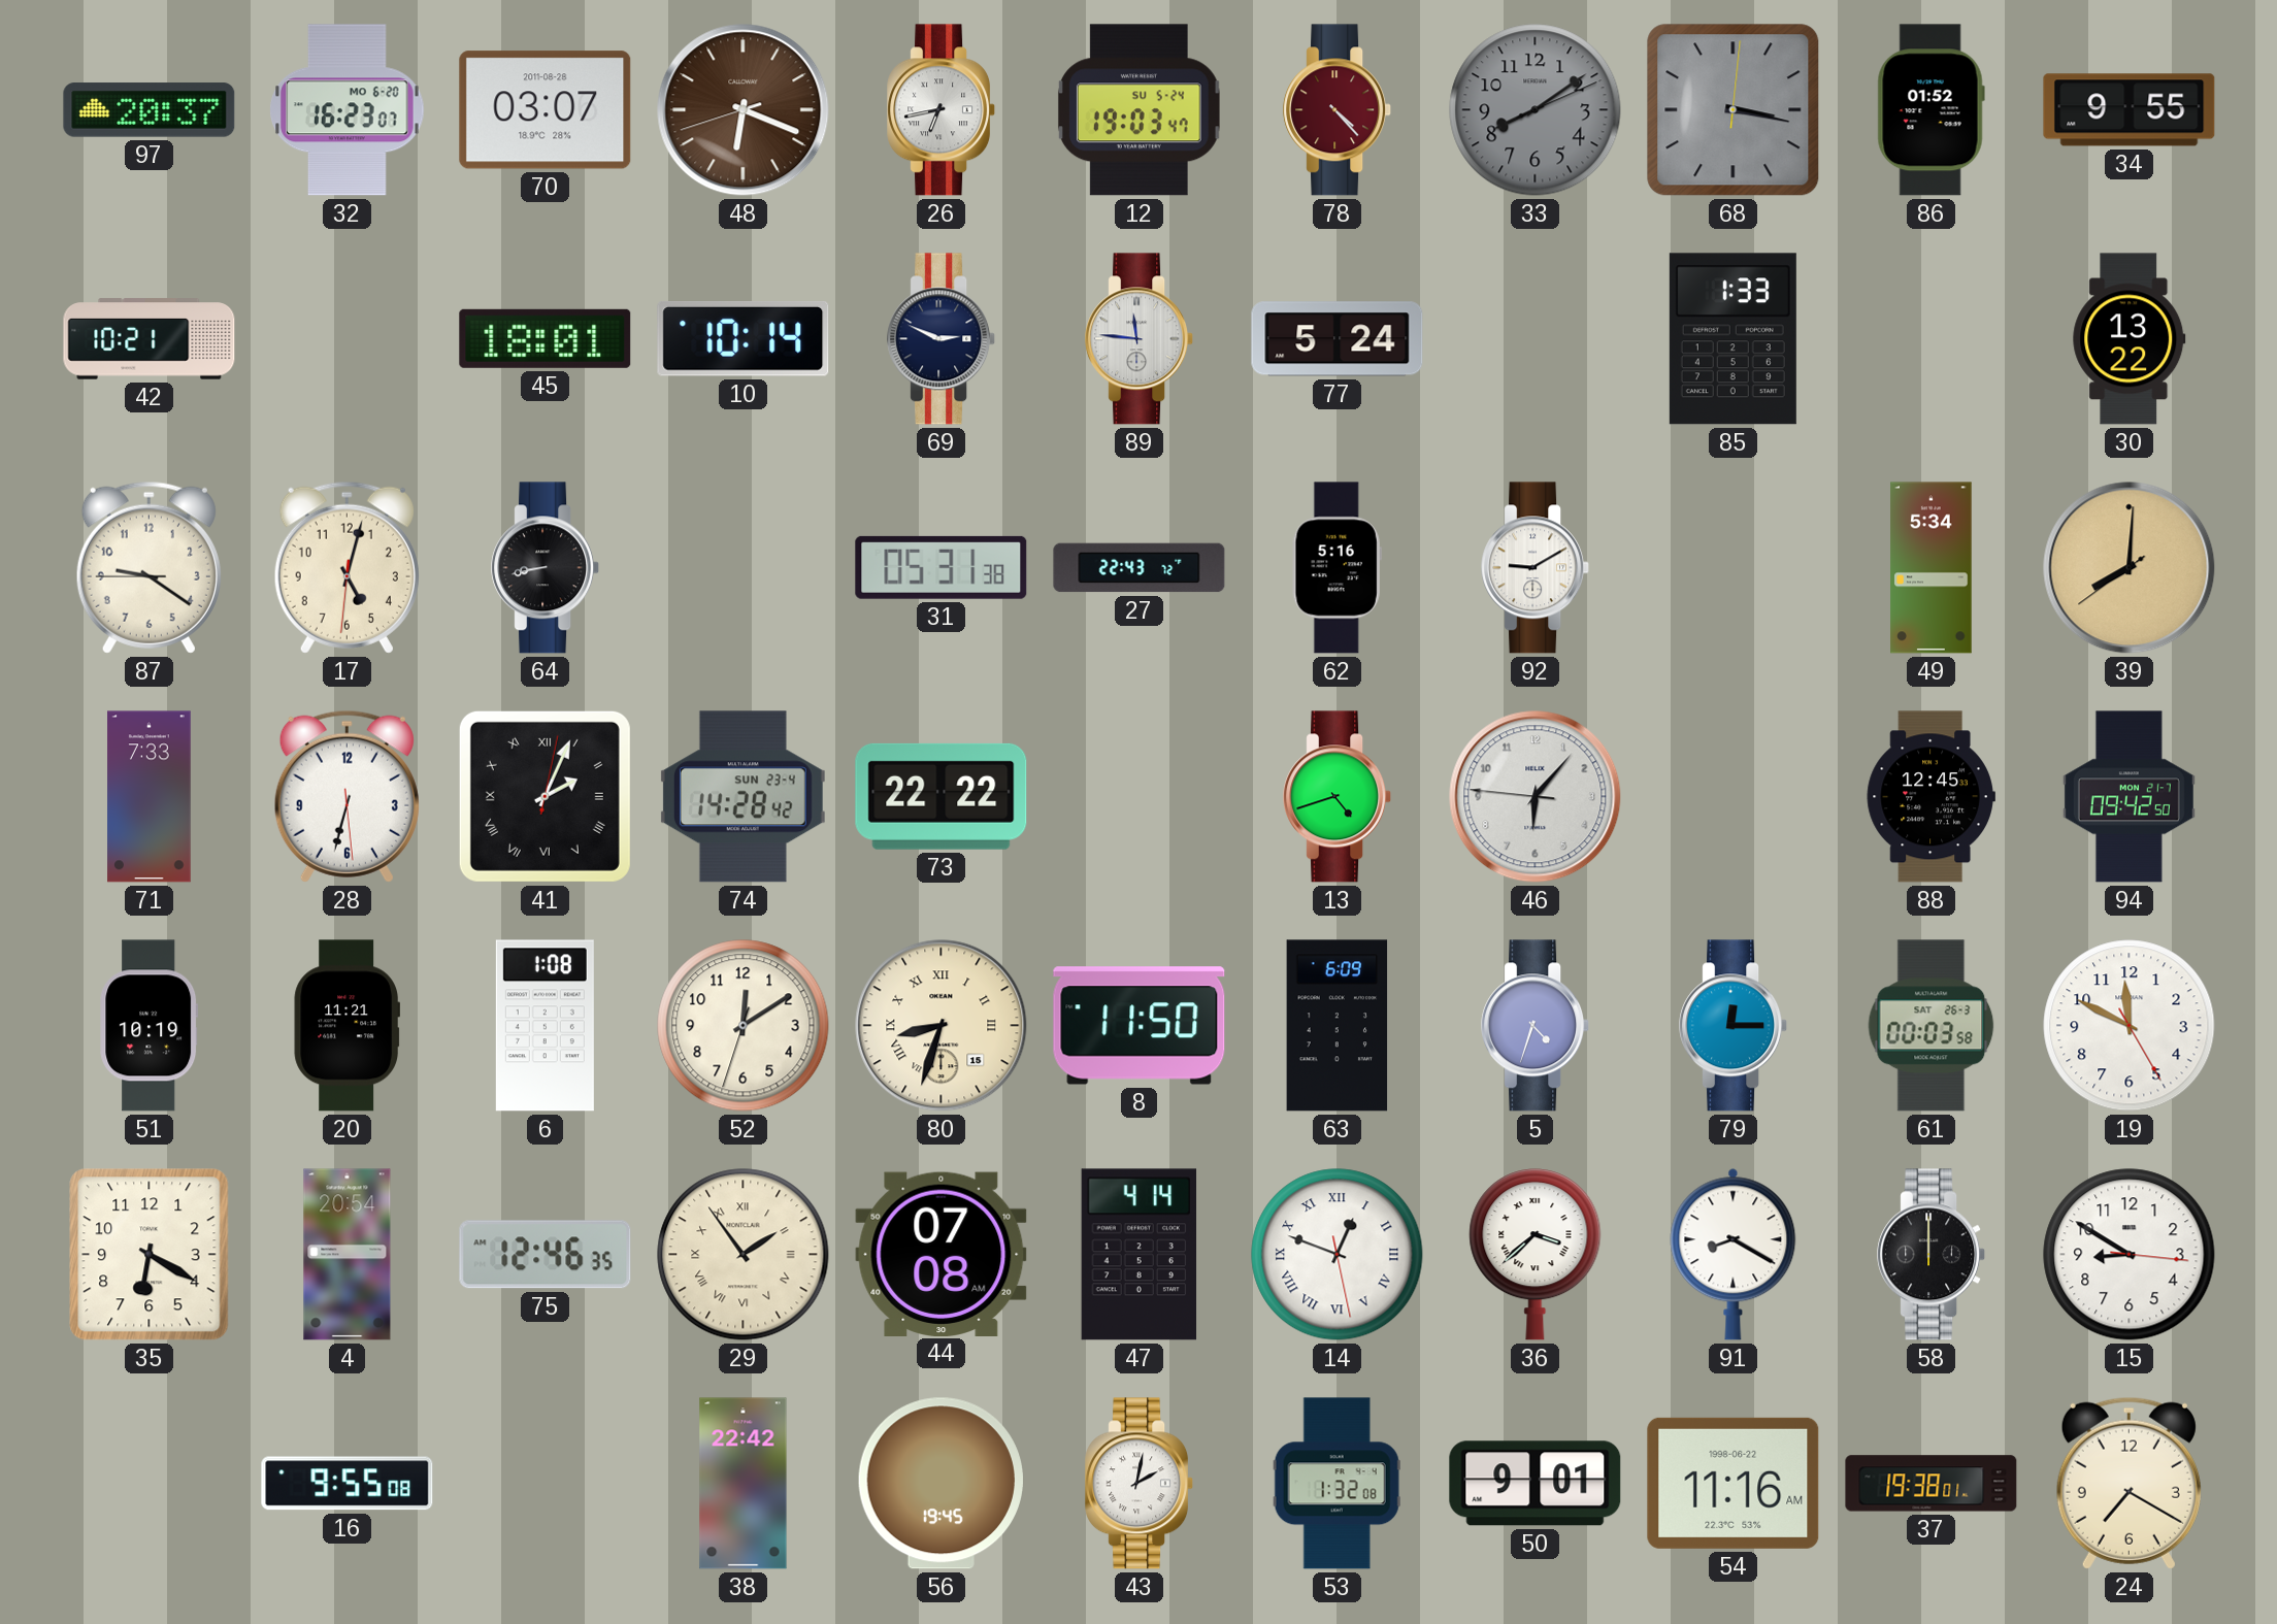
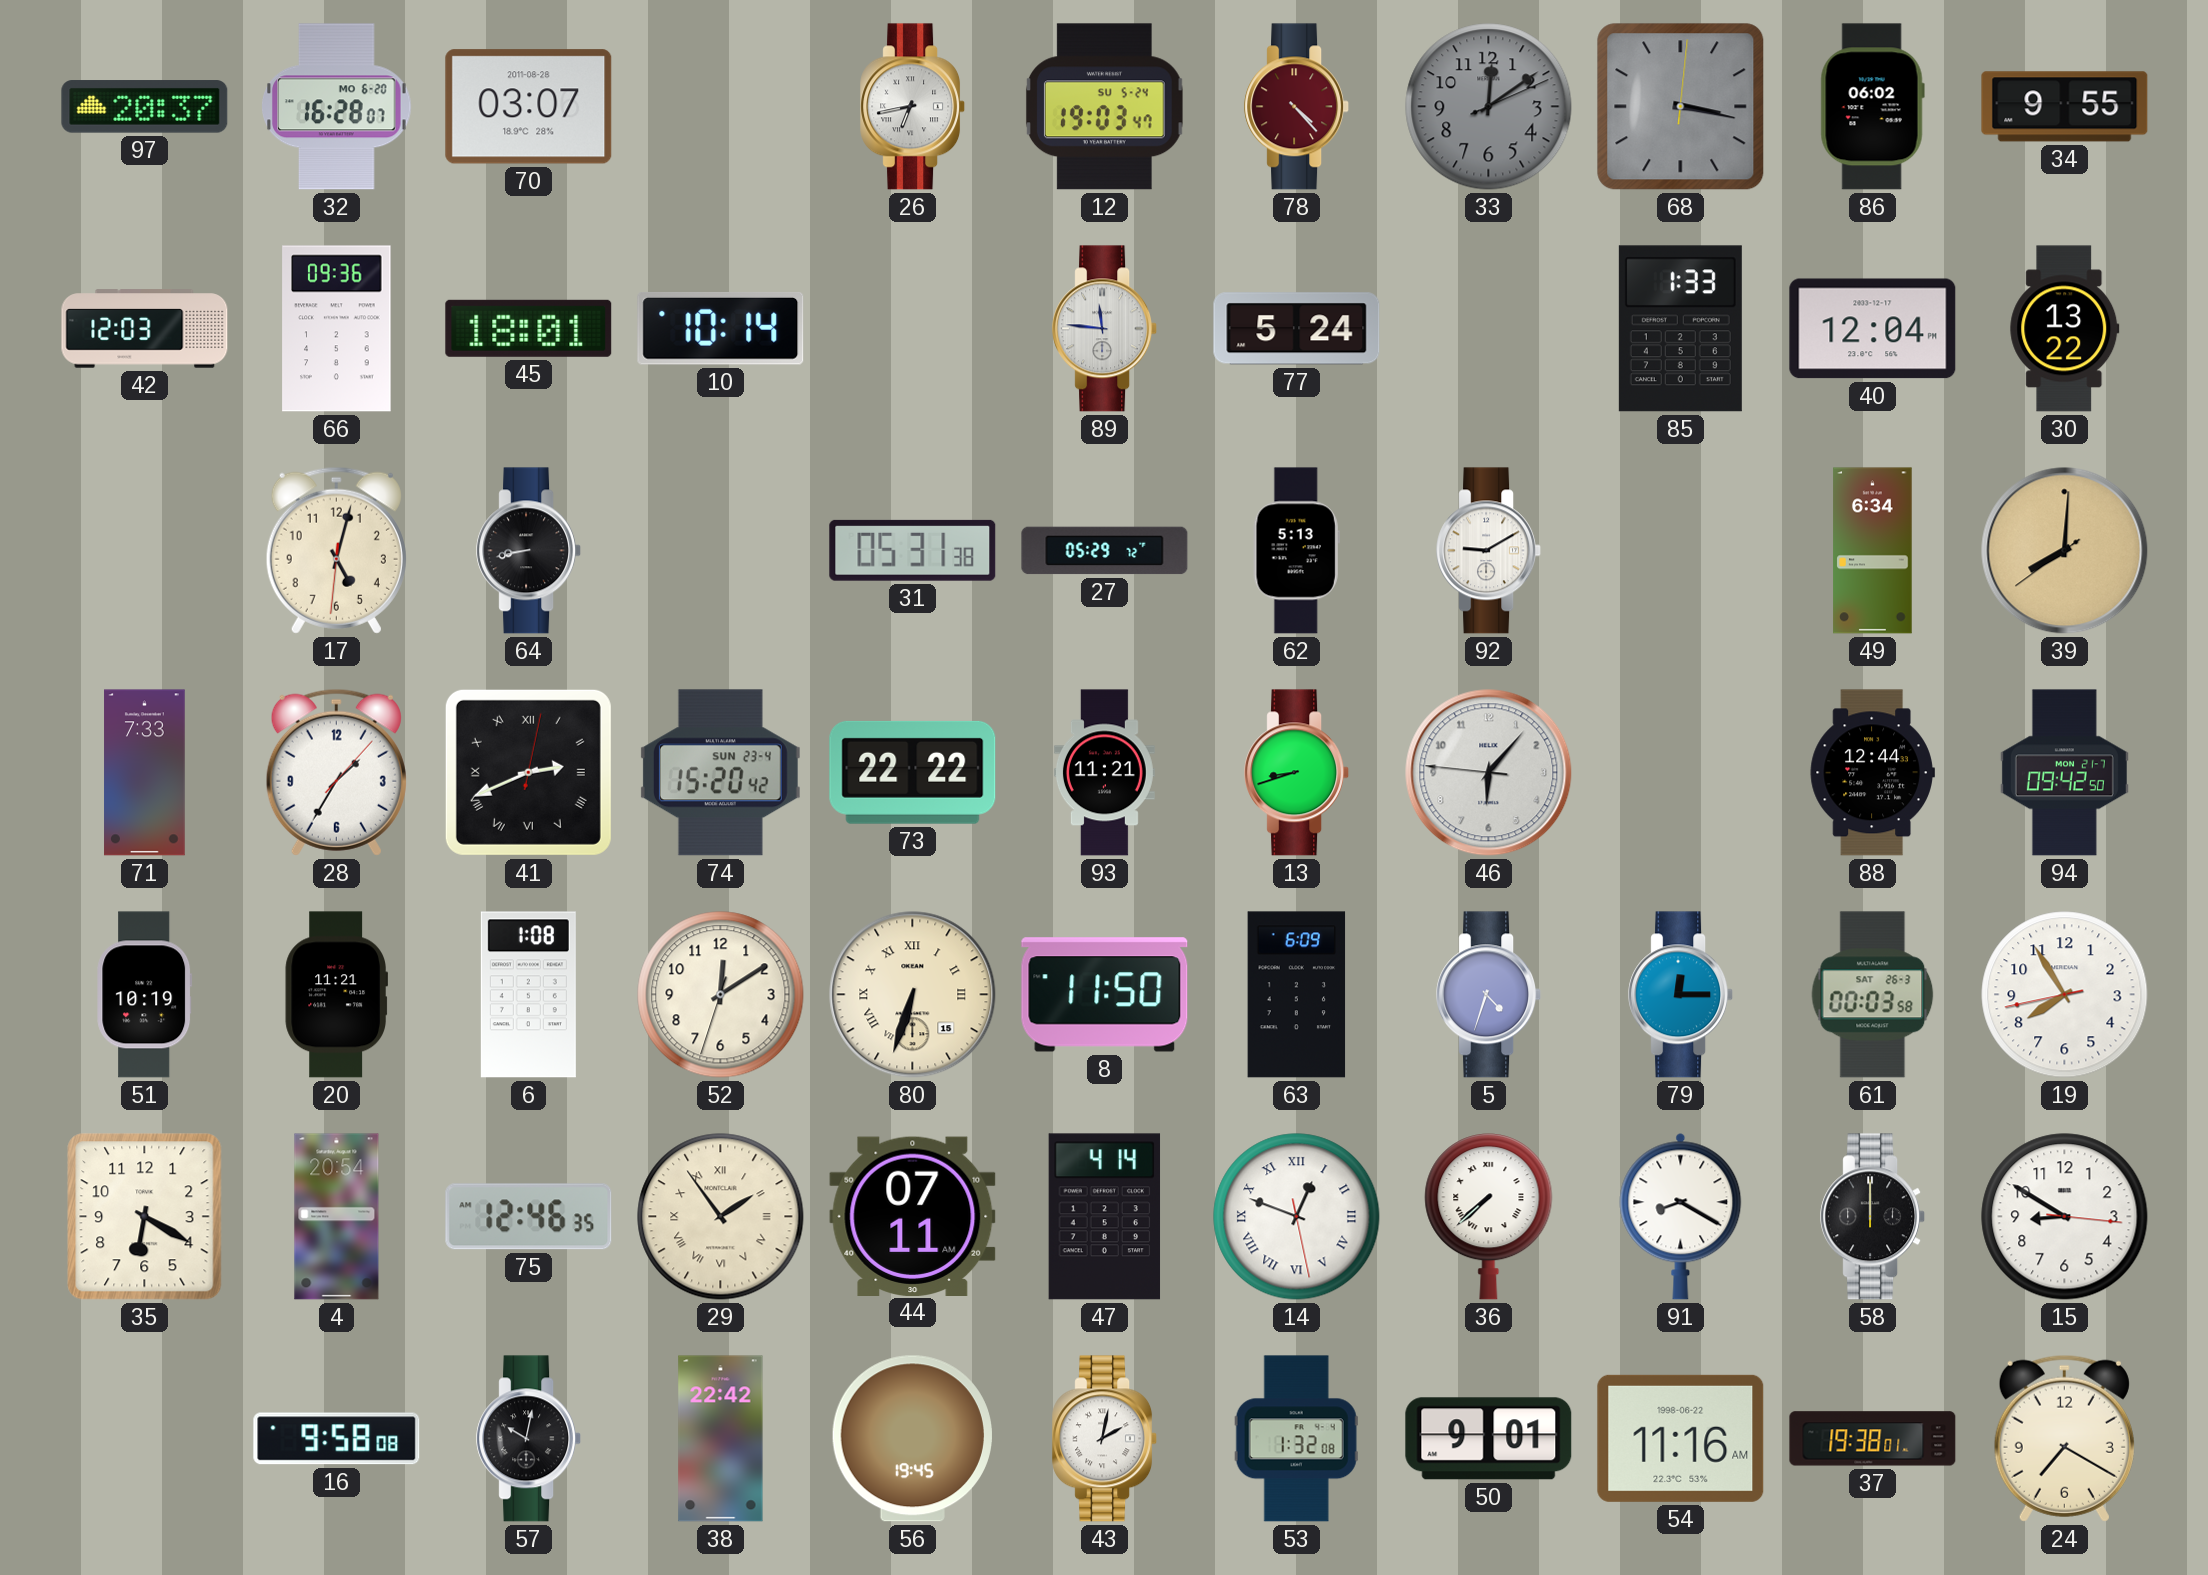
32: 16:23 -> 16:28 (337, 107)
48: 6:18 -> none (744, 110)
33: 8:09 -> 12:09 (1489, 107)
86: 01:52 -> 06:02 (1872, 107)
42: 10:21 -> 12:03 (145, 329)
66: none -> 09:36 (337, 329)
69: 2:49 -> none (942, 339)
40: none -> 12:04 (1873, 329)
87: 9:20 -> none (148, 567)
27: 22:43 -> 05:29 (1105, 551)
62: 5:16 -> 5:13 (1296, 551)
49: 5:34 -> 6:34 (1873, 551)
28: 6:32 -> 1:35 (336, 772)
41: 2:04 -> 2:41 (528, 772)
74: 14:28 -> 15:20 (720, 773)
93: none -> 11:21 (1104, 773)
13: 4:42 -> 8:42 (1297, 773)
88: 12:45 -> 12:44 (1872, 773)
80: 8:33 -> 6:33 (913, 995)
19: 11:49 -> 7:54 (2065, 995)
44: 07:08 -> 07:11 (913, 1216)
36: 3:38 -> 7:38 (1489, 1217)
16: 9:55 -> 9:58 (337, 1439)
57: none -> 10:02 (529, 1439)
